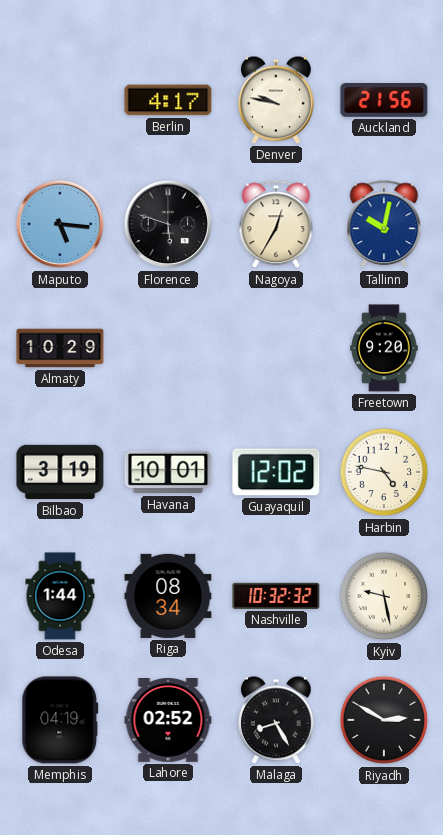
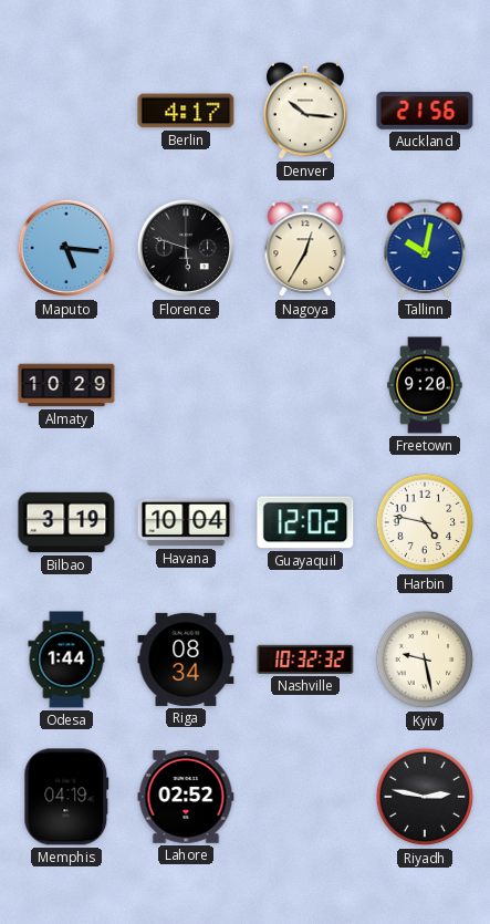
Denver: 9:47 -> 10:16 (305, 111)
Havana: 10:01 -> 10:04 (186, 522)
Malaga: 8:25 -> none (276, 720)
Riyadh: 2:50 -> 2:47 (425, 797)
